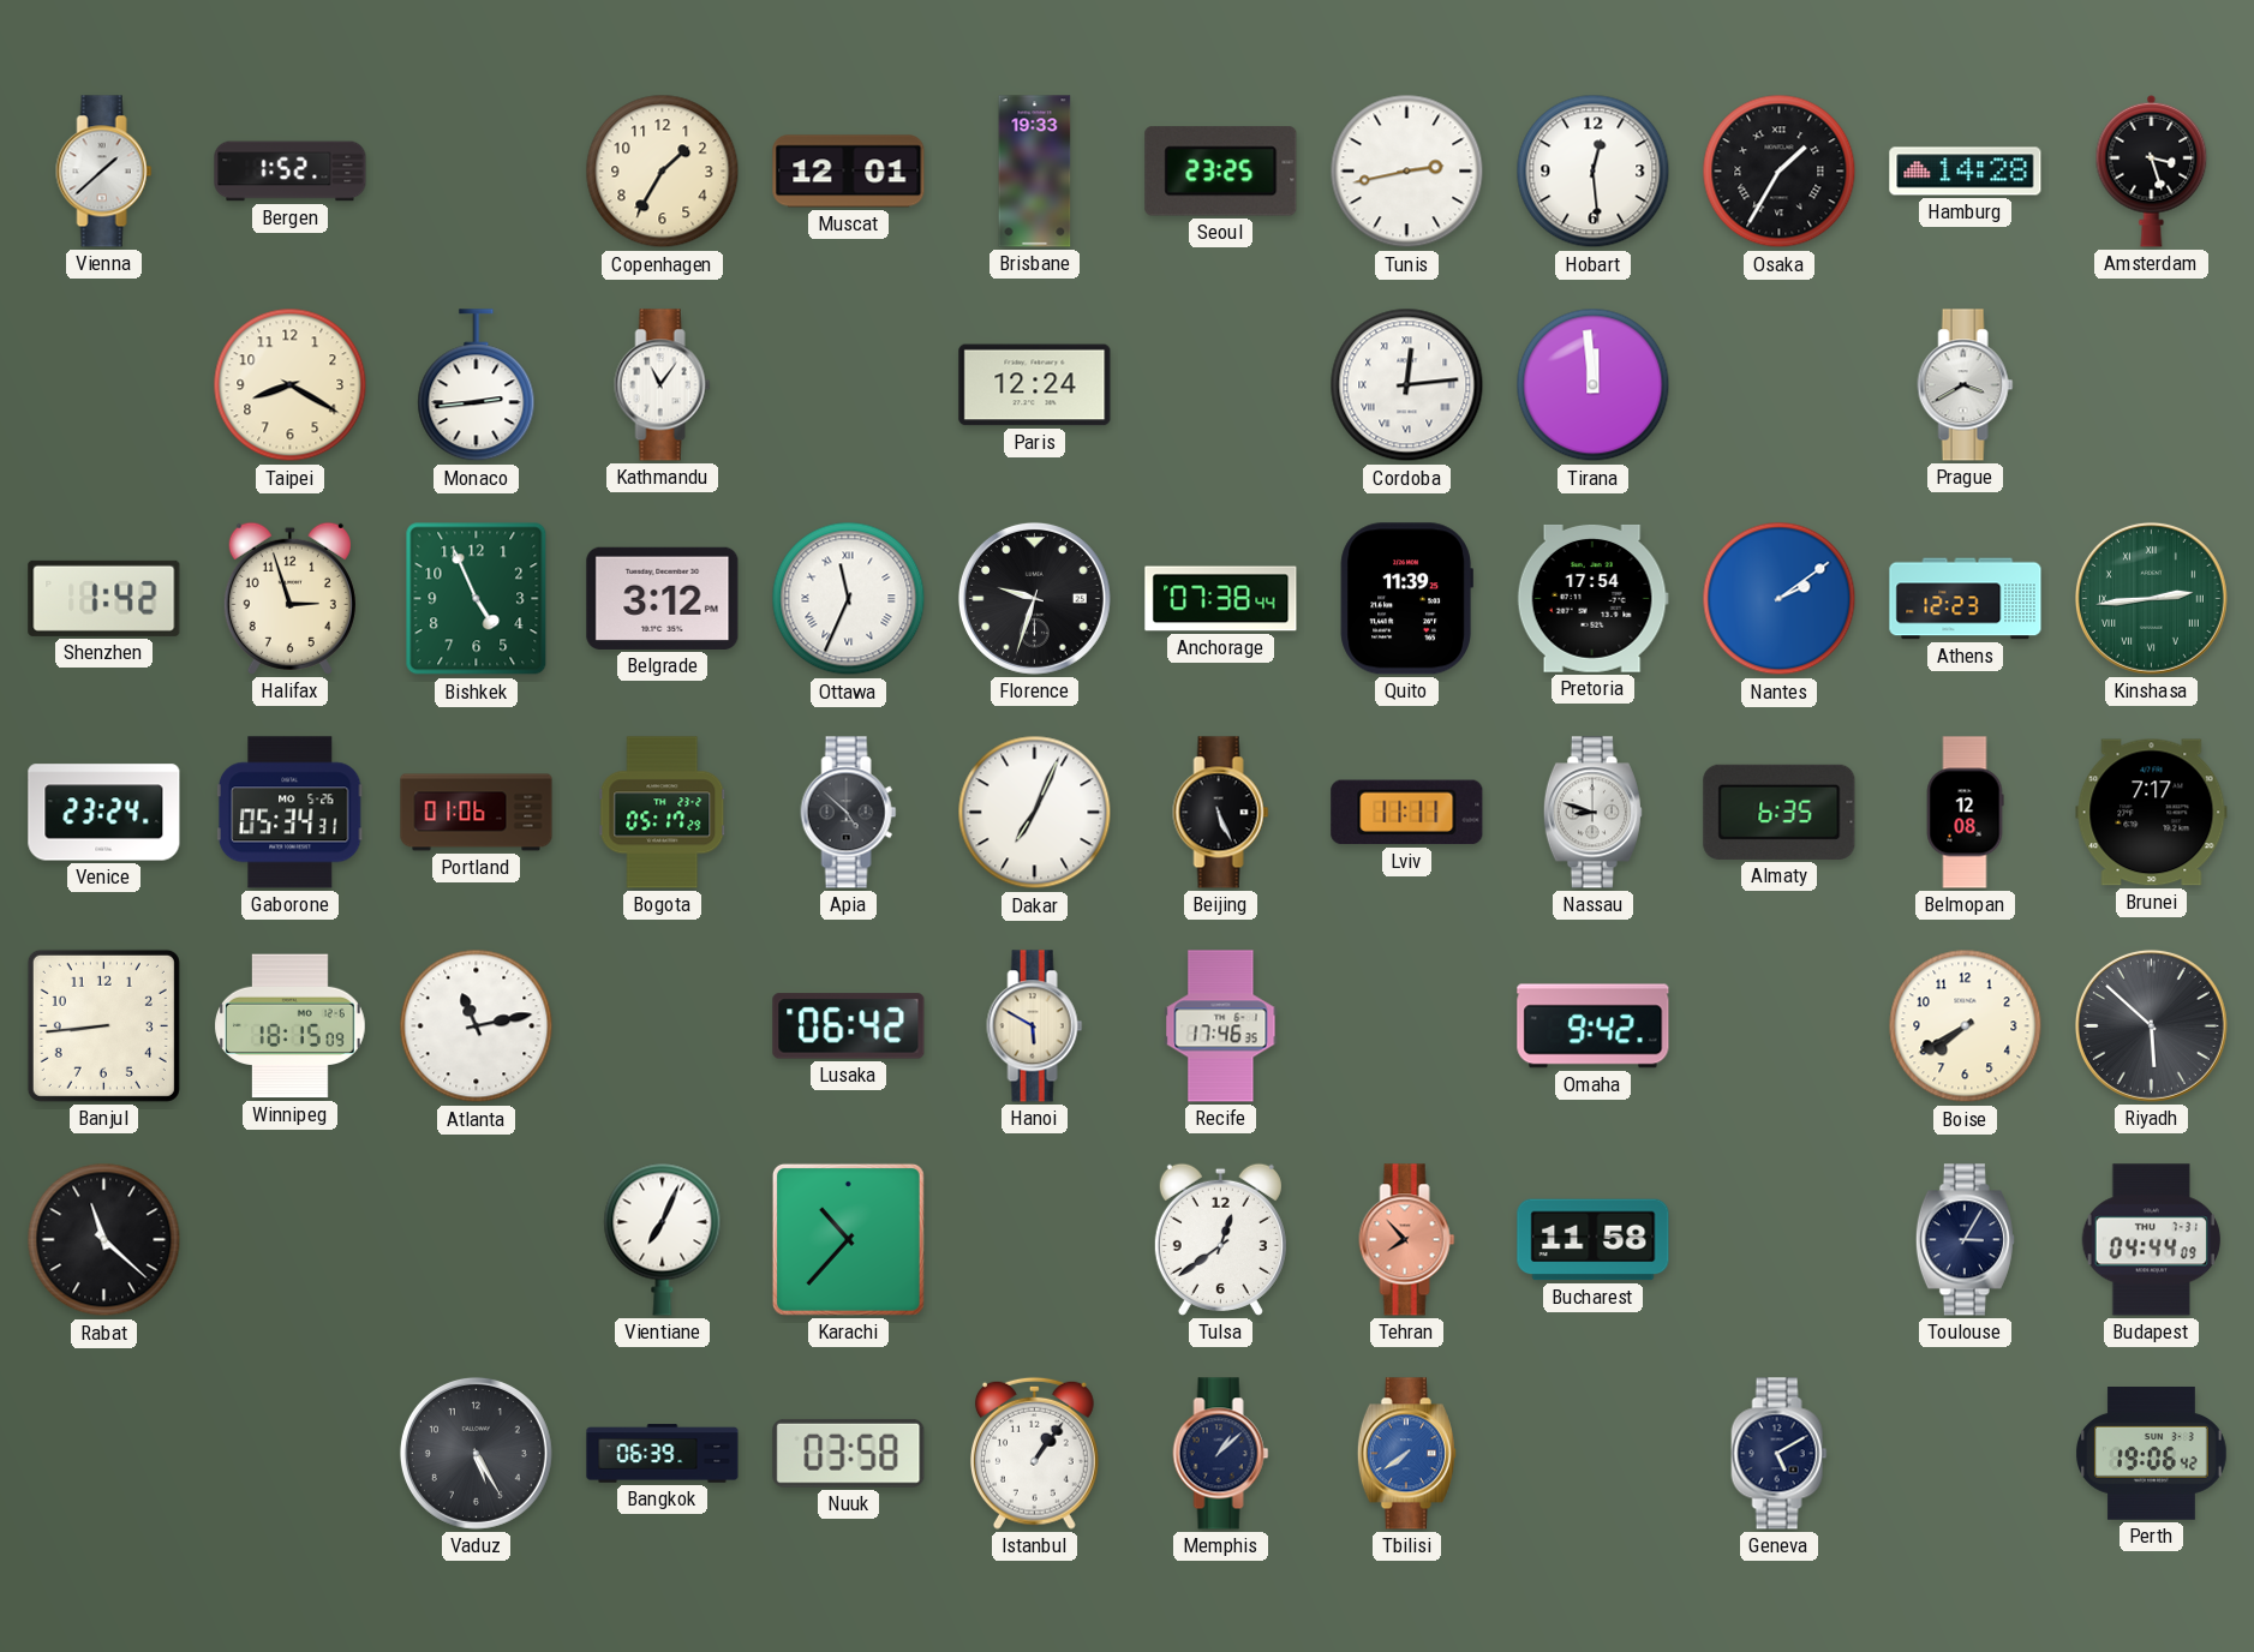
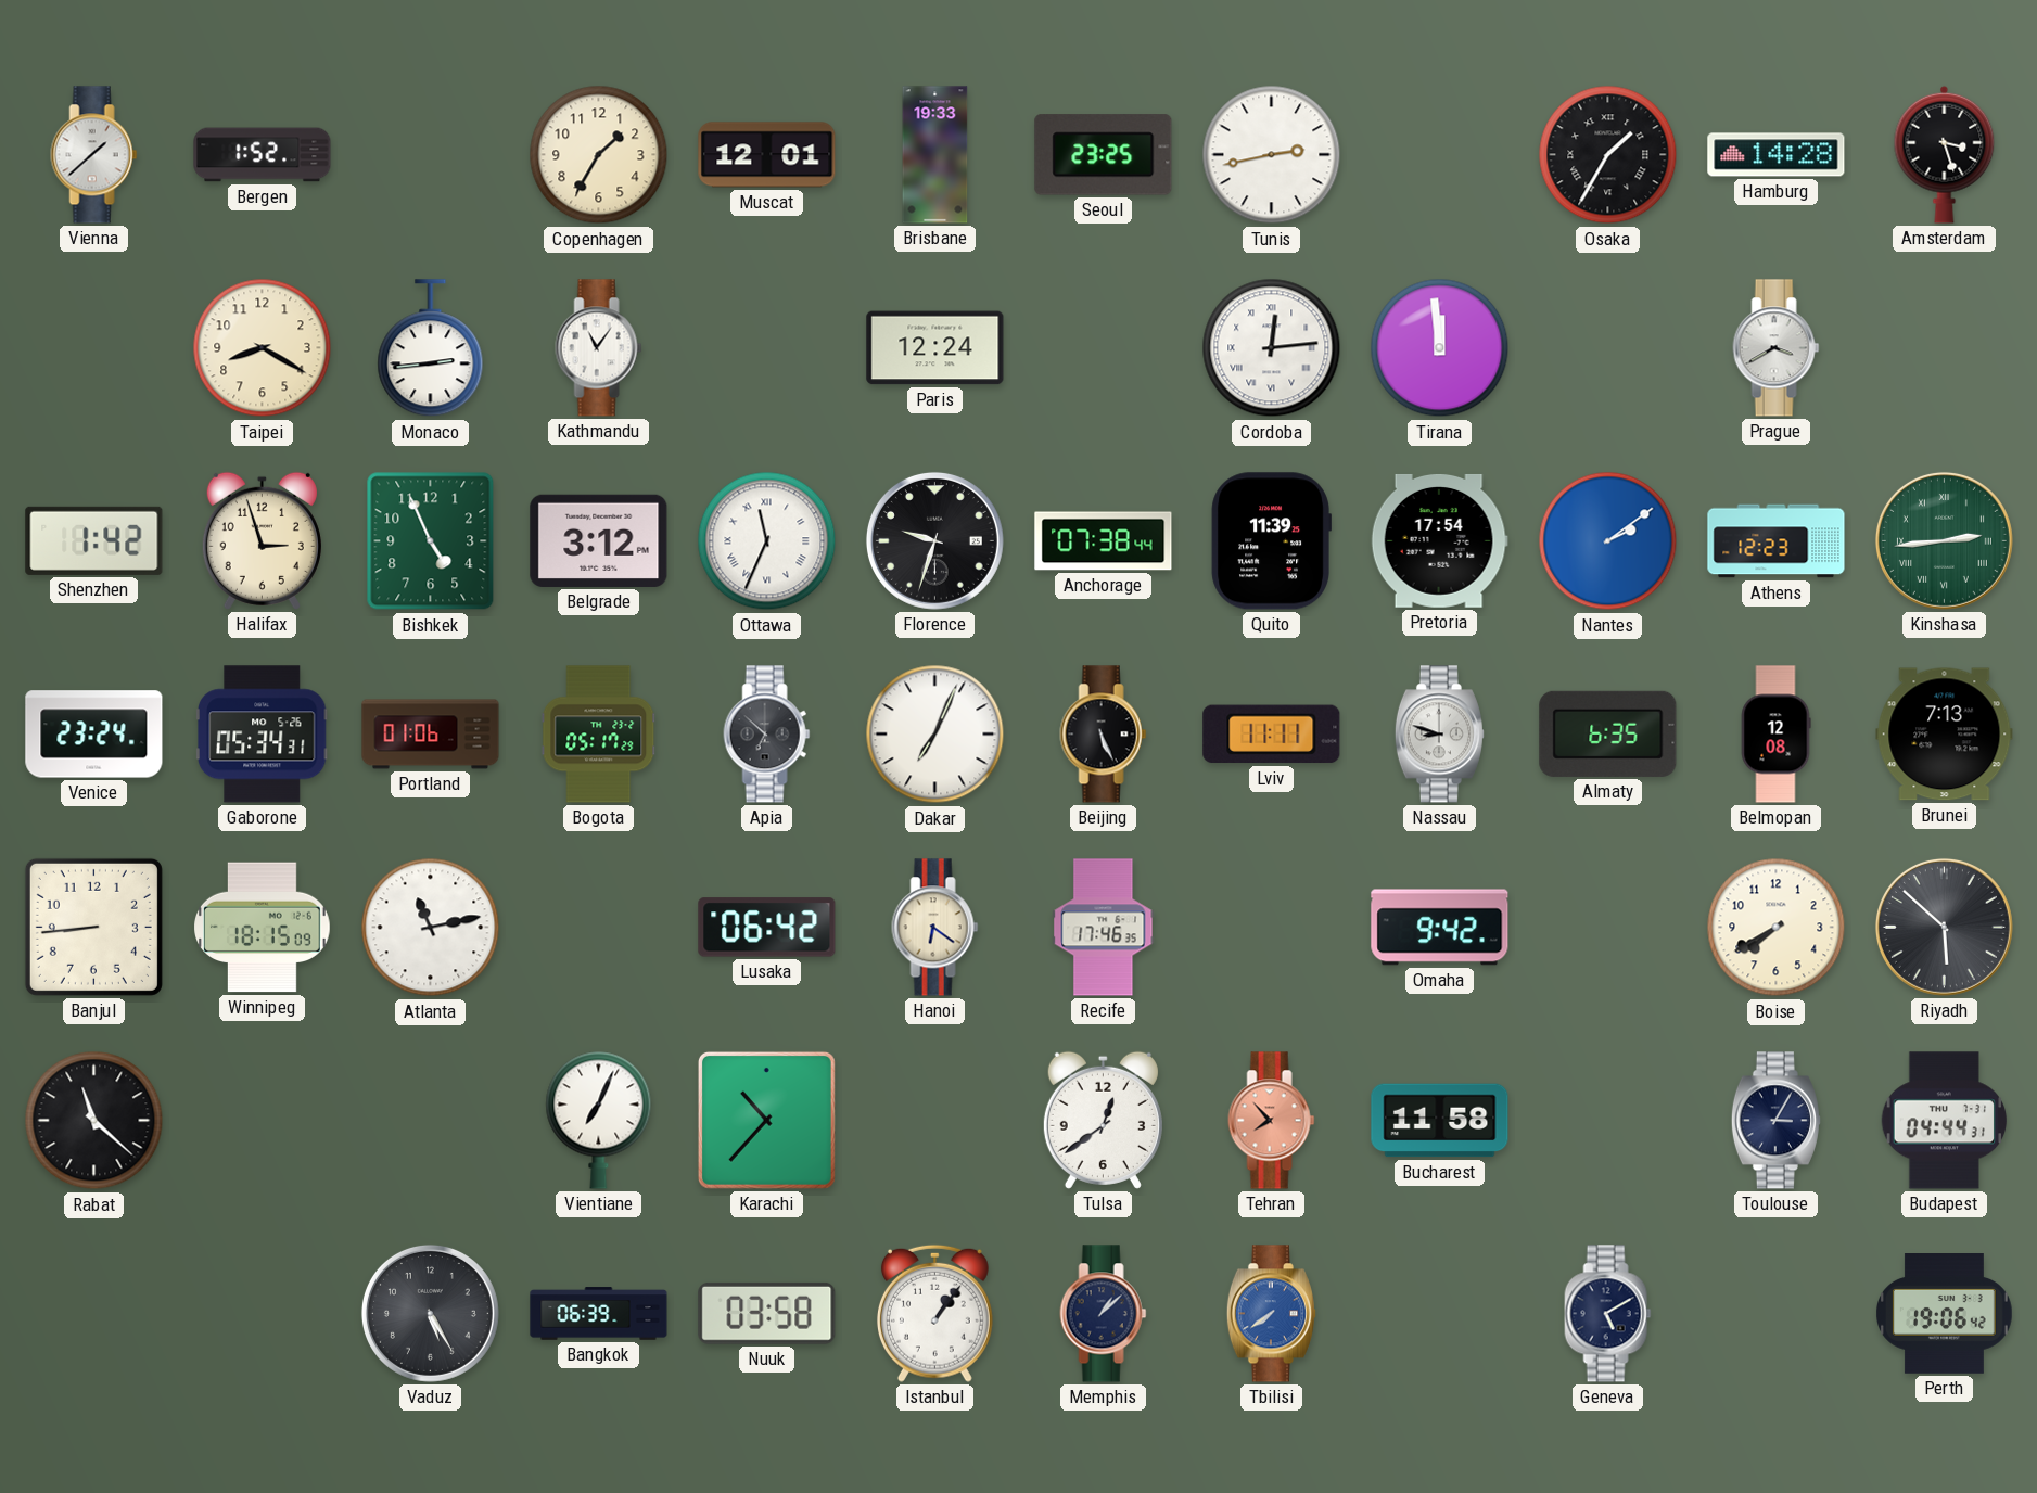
Hobart: 12:29 -> none (1594, 172)
Apia: 4:52 -> 6:52 (767, 735)
Brunei: 7:17 -> 7:13 (1945, 735)
Hanoi: 5:50 -> 6:21 (935, 928)
Budapest: 04:44:09 -> 04:44:31 (1945, 1121)
